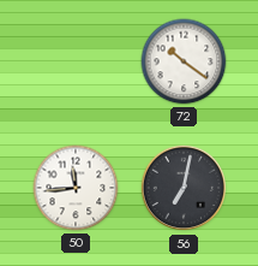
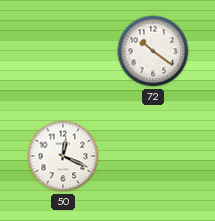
50: 11:44 -> 12:19 (63, 156)
56: 7:02 -> none (184, 188)
